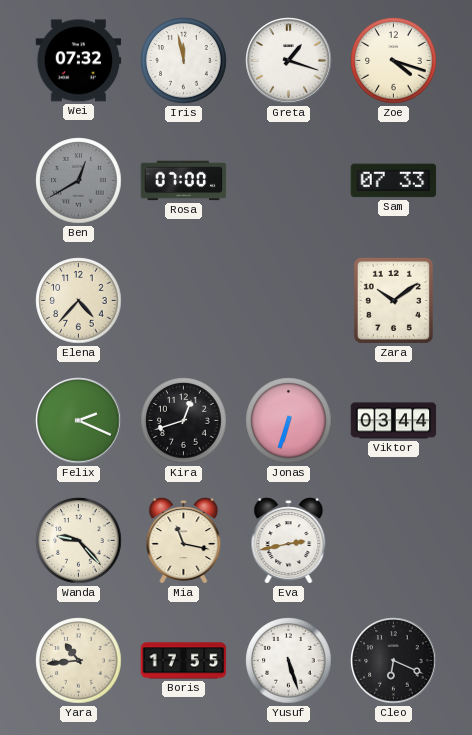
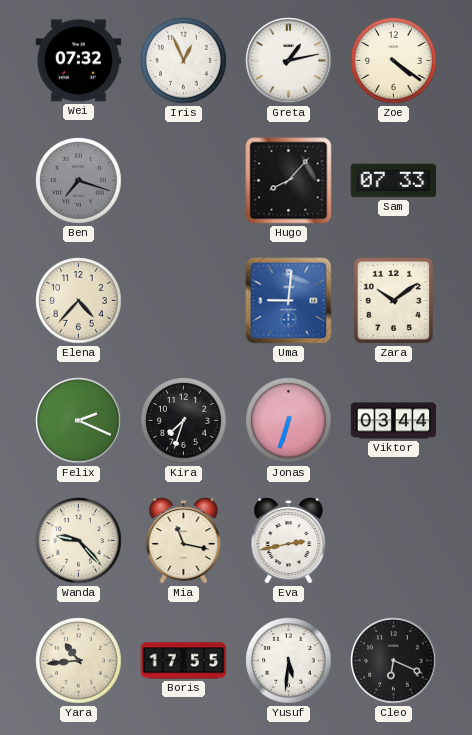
Iris: 11:58 -> 12:56 (184, 61)
Greta: 1:18 -> 1:13 (289, 61)
Zoe: 4:18 -> 4:21 (394, 61)
Ben: 12:40 -> 7:18 (79, 181)
Rosa: 07:00 -> none (184, 181)
Hugo: none -> 8:07 (289, 181)
Uma: none -> 9:01 (289, 301)
Kira: 12:42 -> 7:33 (184, 421)
Yusuf: 5:27 -> 5:31 (289, 661)
